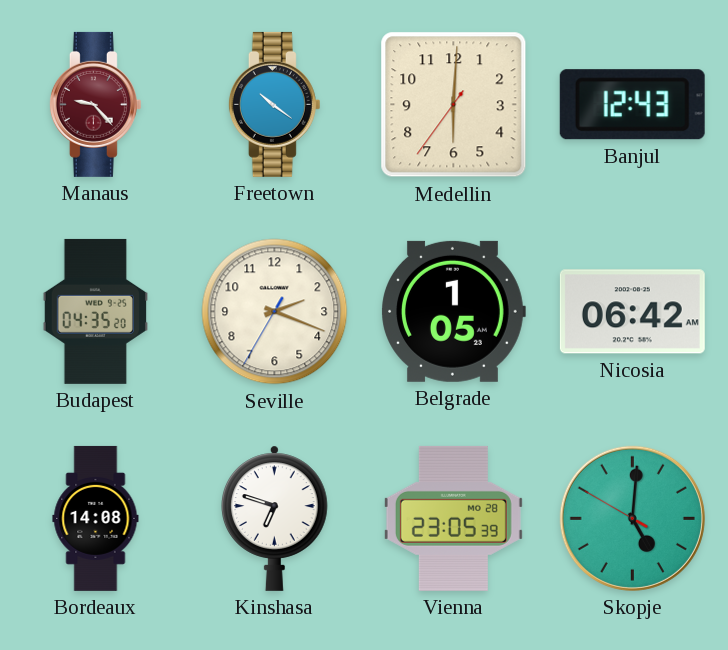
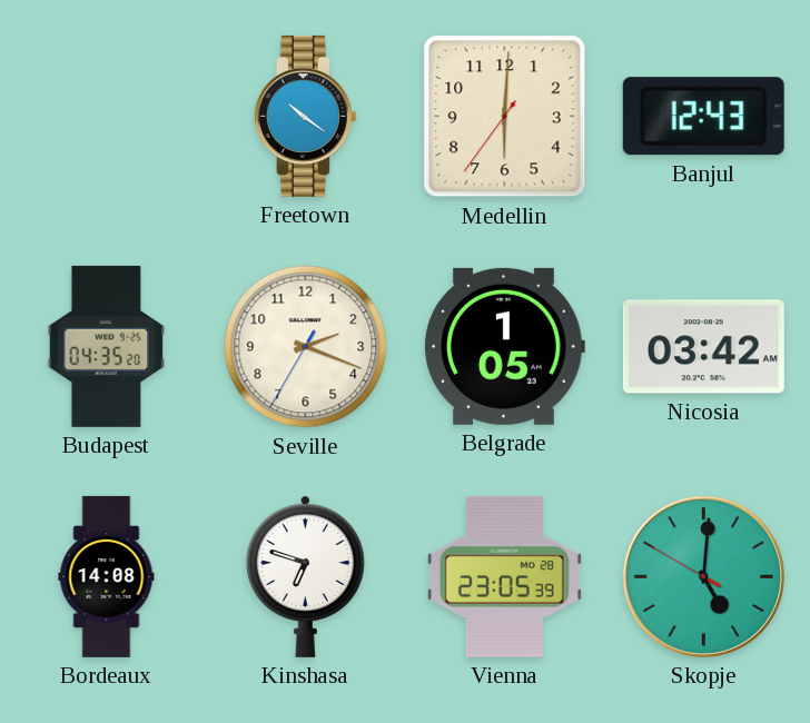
Manaus: 9:23 -> none (95, 104)
Nicosia: 06:42 -> 03:42 (703, 347)
